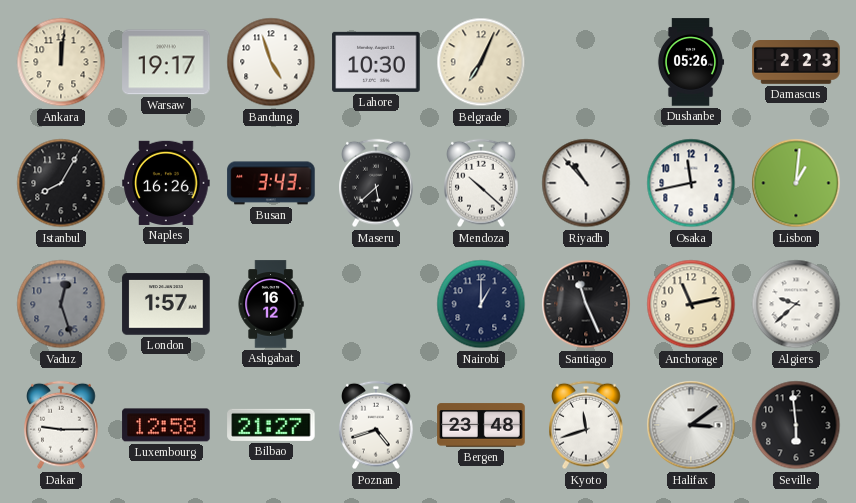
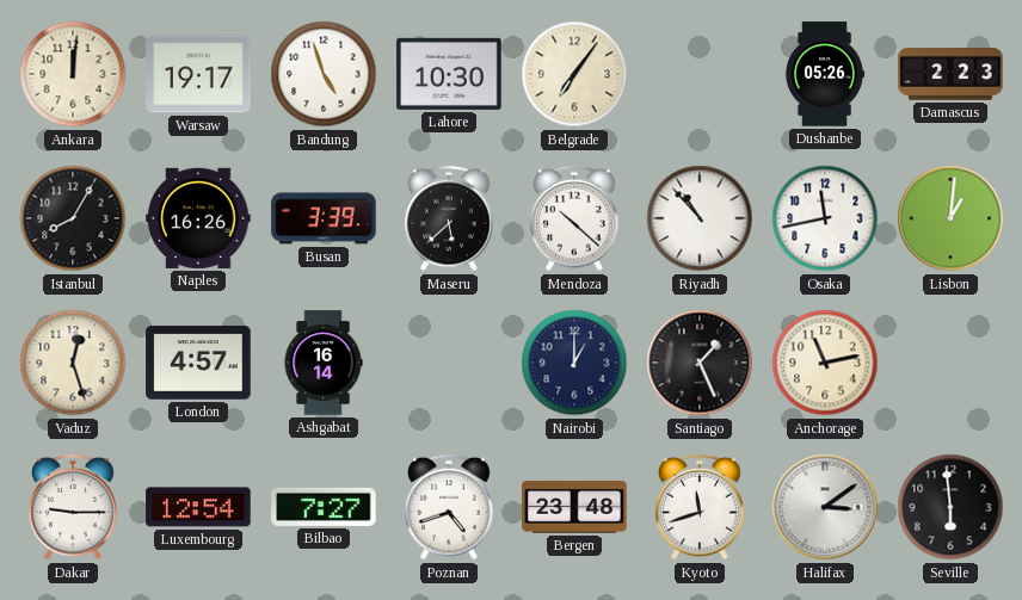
Belgrade: 7:04 -> 7:06 (574, 74)
Busan: 3:43 -> 3:39 (324, 218)
Vaduz dial: grey -> cream (73, 363)
London: 1:57 -> 4:57 (198, 363)
Ashgabat: 16:12 -> 16:14 (324, 363)
Santiago: 11:26 -> 1:26 (700, 363)
Algiers: 9:38 -> none (796, 304)
Luxembourg: 12:58 -> 12:54 (198, 507)
Bilbao: 21:27 -> 7:27 (324, 507)
